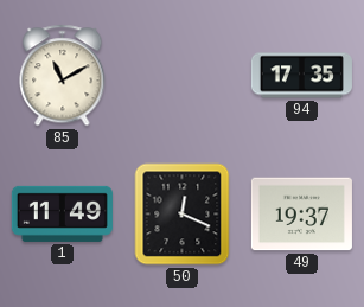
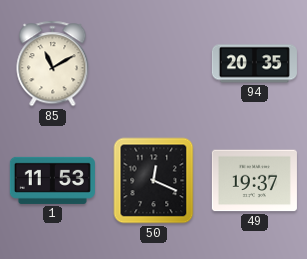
94: 17:35 -> 20:35 (254, 64)
1: 11:49 -> 11:53 (52, 180)
